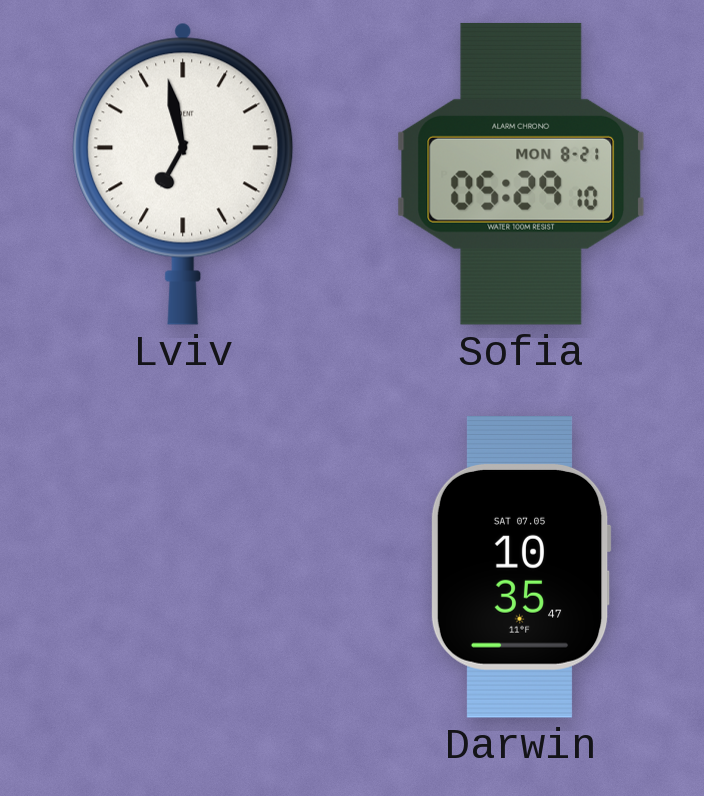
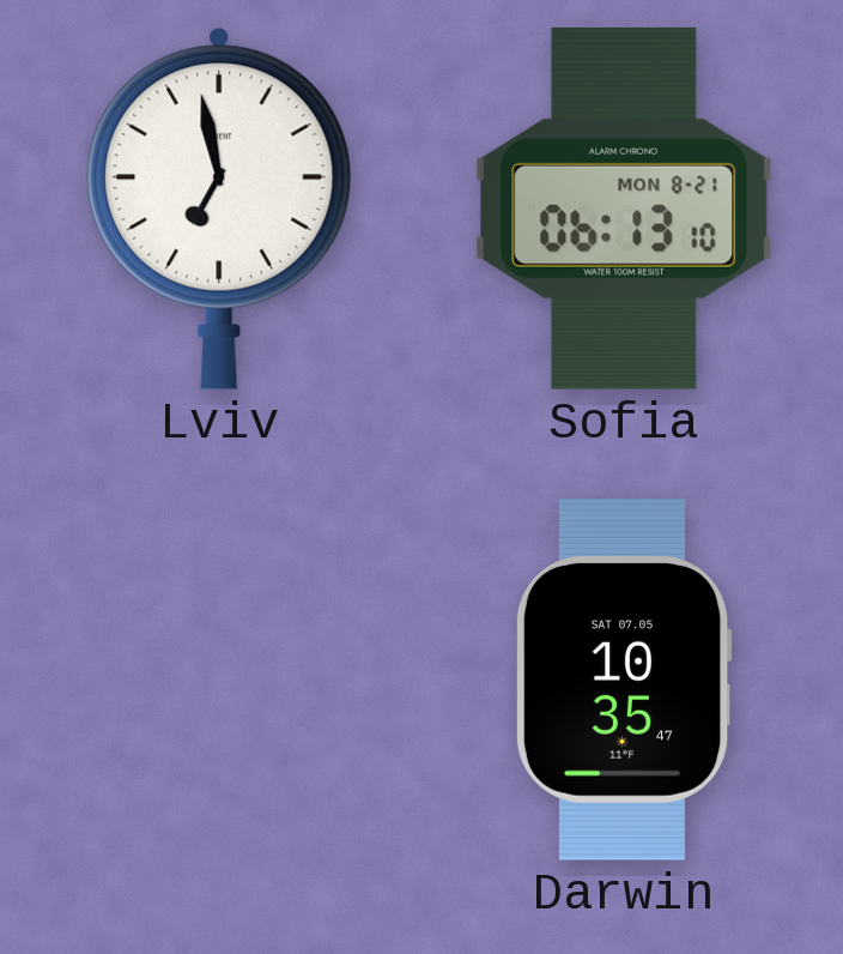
Sofia: 05:29 -> 06:13 (624, 209)
